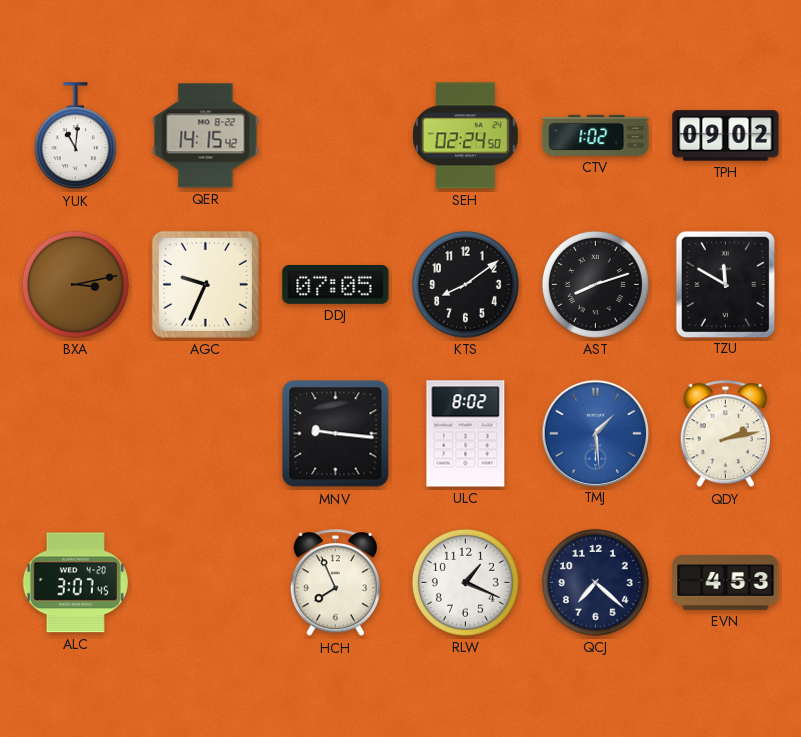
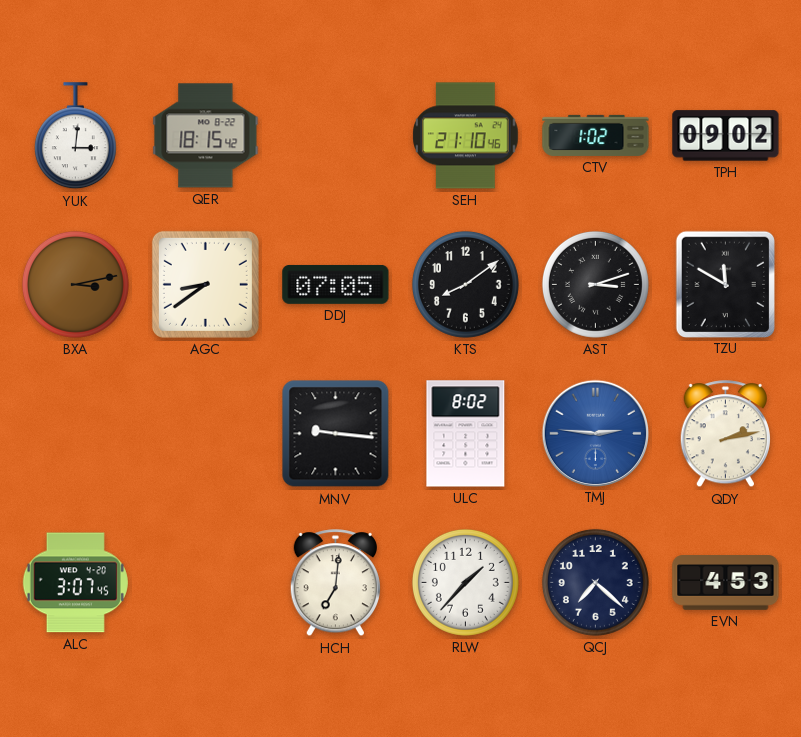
YUK: 11:01 -> 3:01 (75, 136)
QER: 14:15 -> 18:15 (206, 136)
SEH: 02:24 -> 21:10 (466, 136)
AGC: 9:34 -> 8:39 (205, 284)
AST: 8:12 -> 3:12 (595, 284)
TMJ: 1:29 -> 2:46 (595, 433)
HCH: 7:56 -> 7:01 (335, 583)
RLW: 1:19 -> 1:37 (465, 582)
